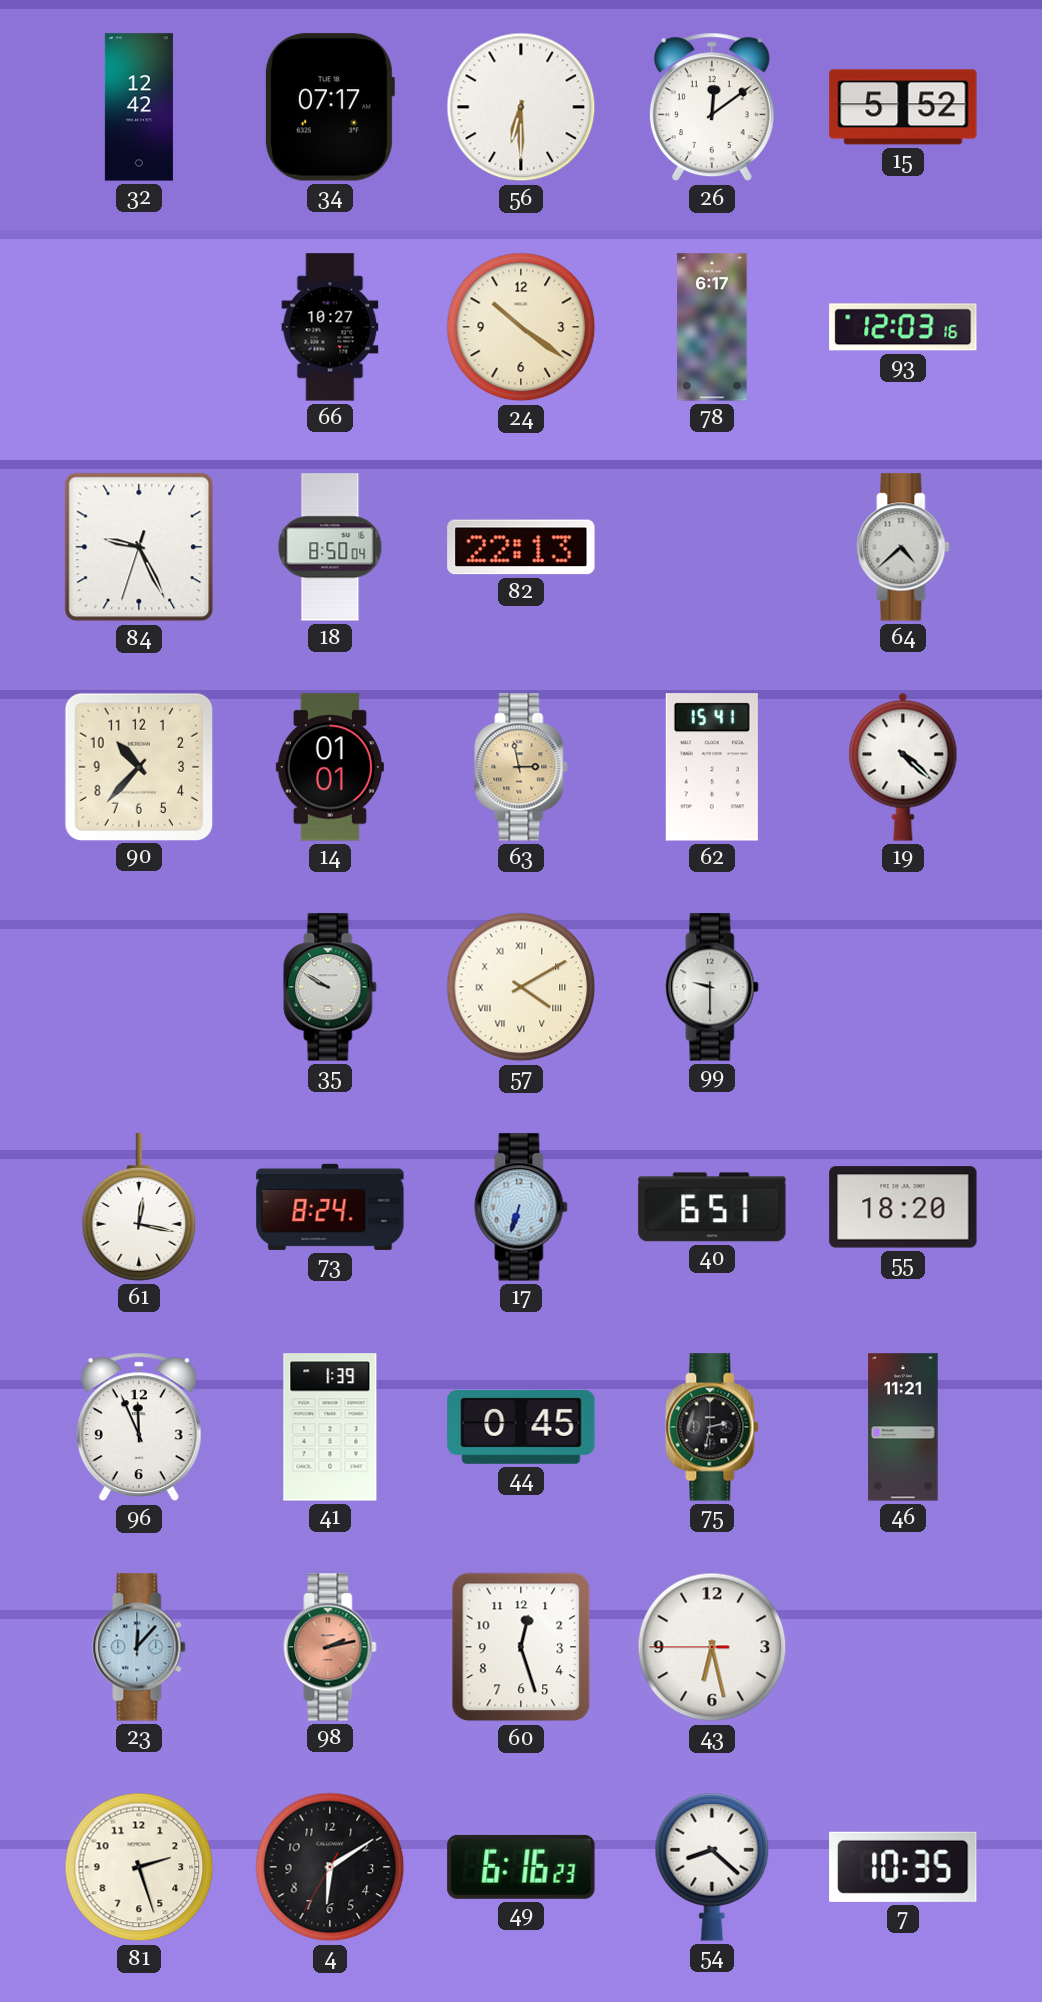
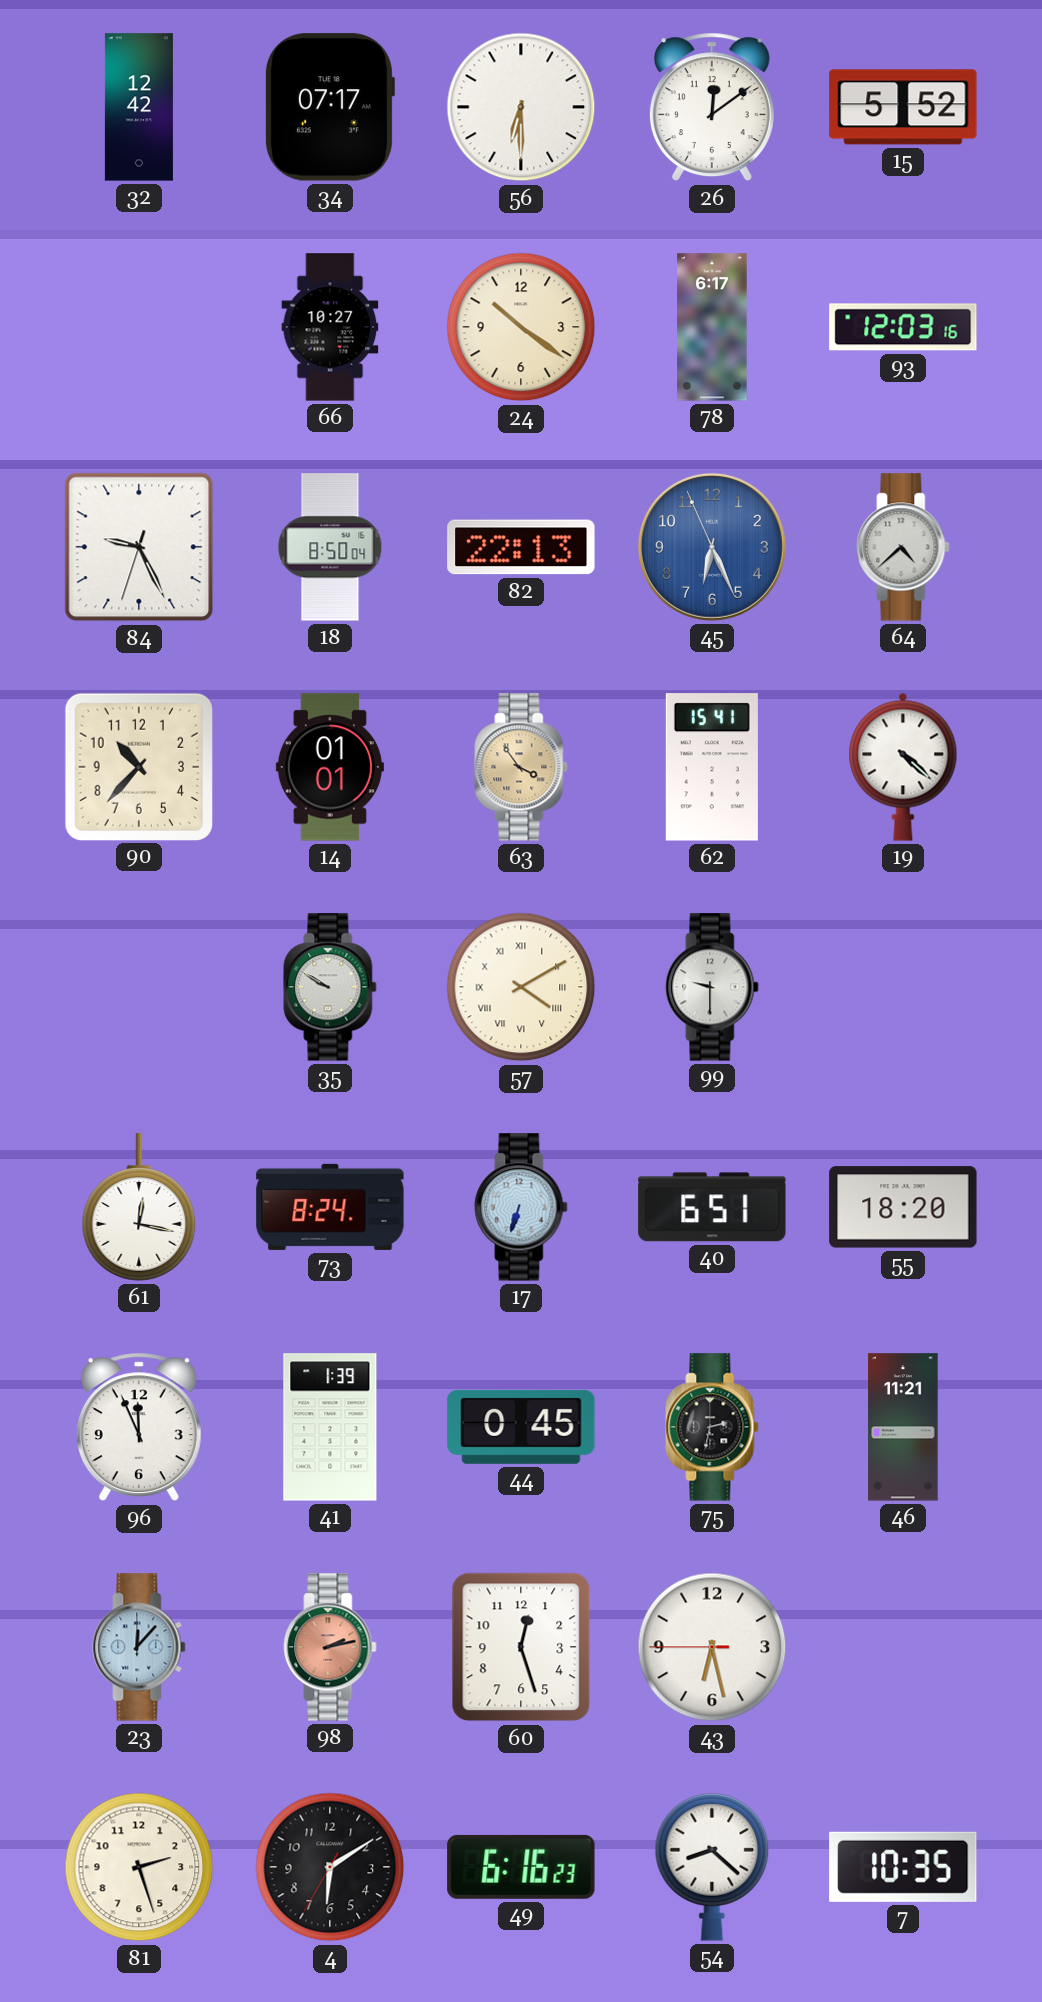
45: none -> 6:25 (712, 547)
63: 2:58 -> 3:54 (521, 767)
